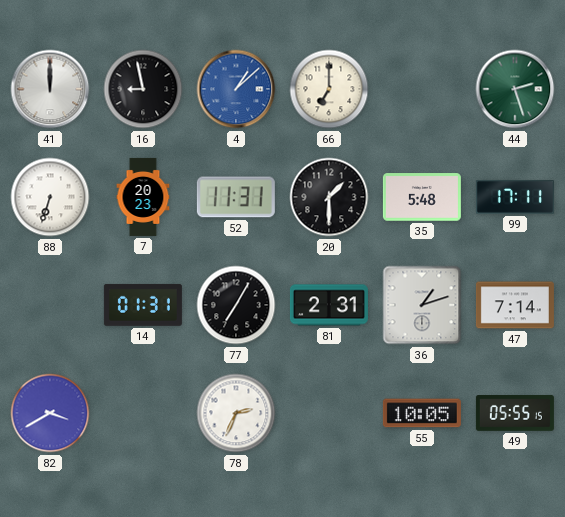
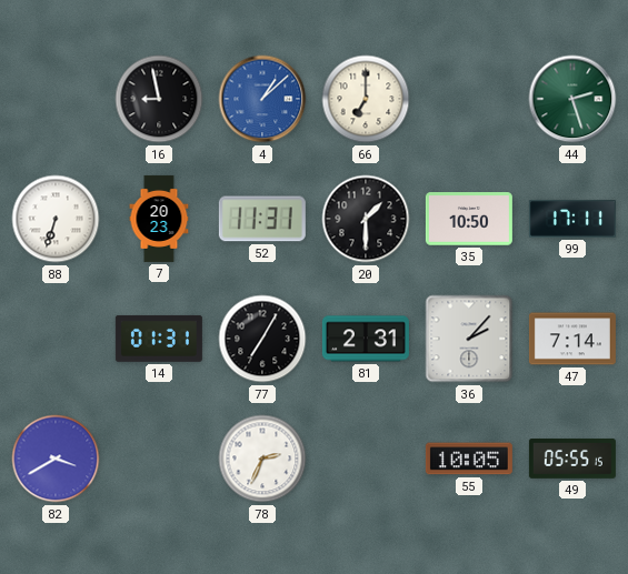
41: 12:00 -> none (50, 89)
35: 5:48 -> 10:50 (469, 219)
36: 1:12 -> 2:07 (469, 339)
